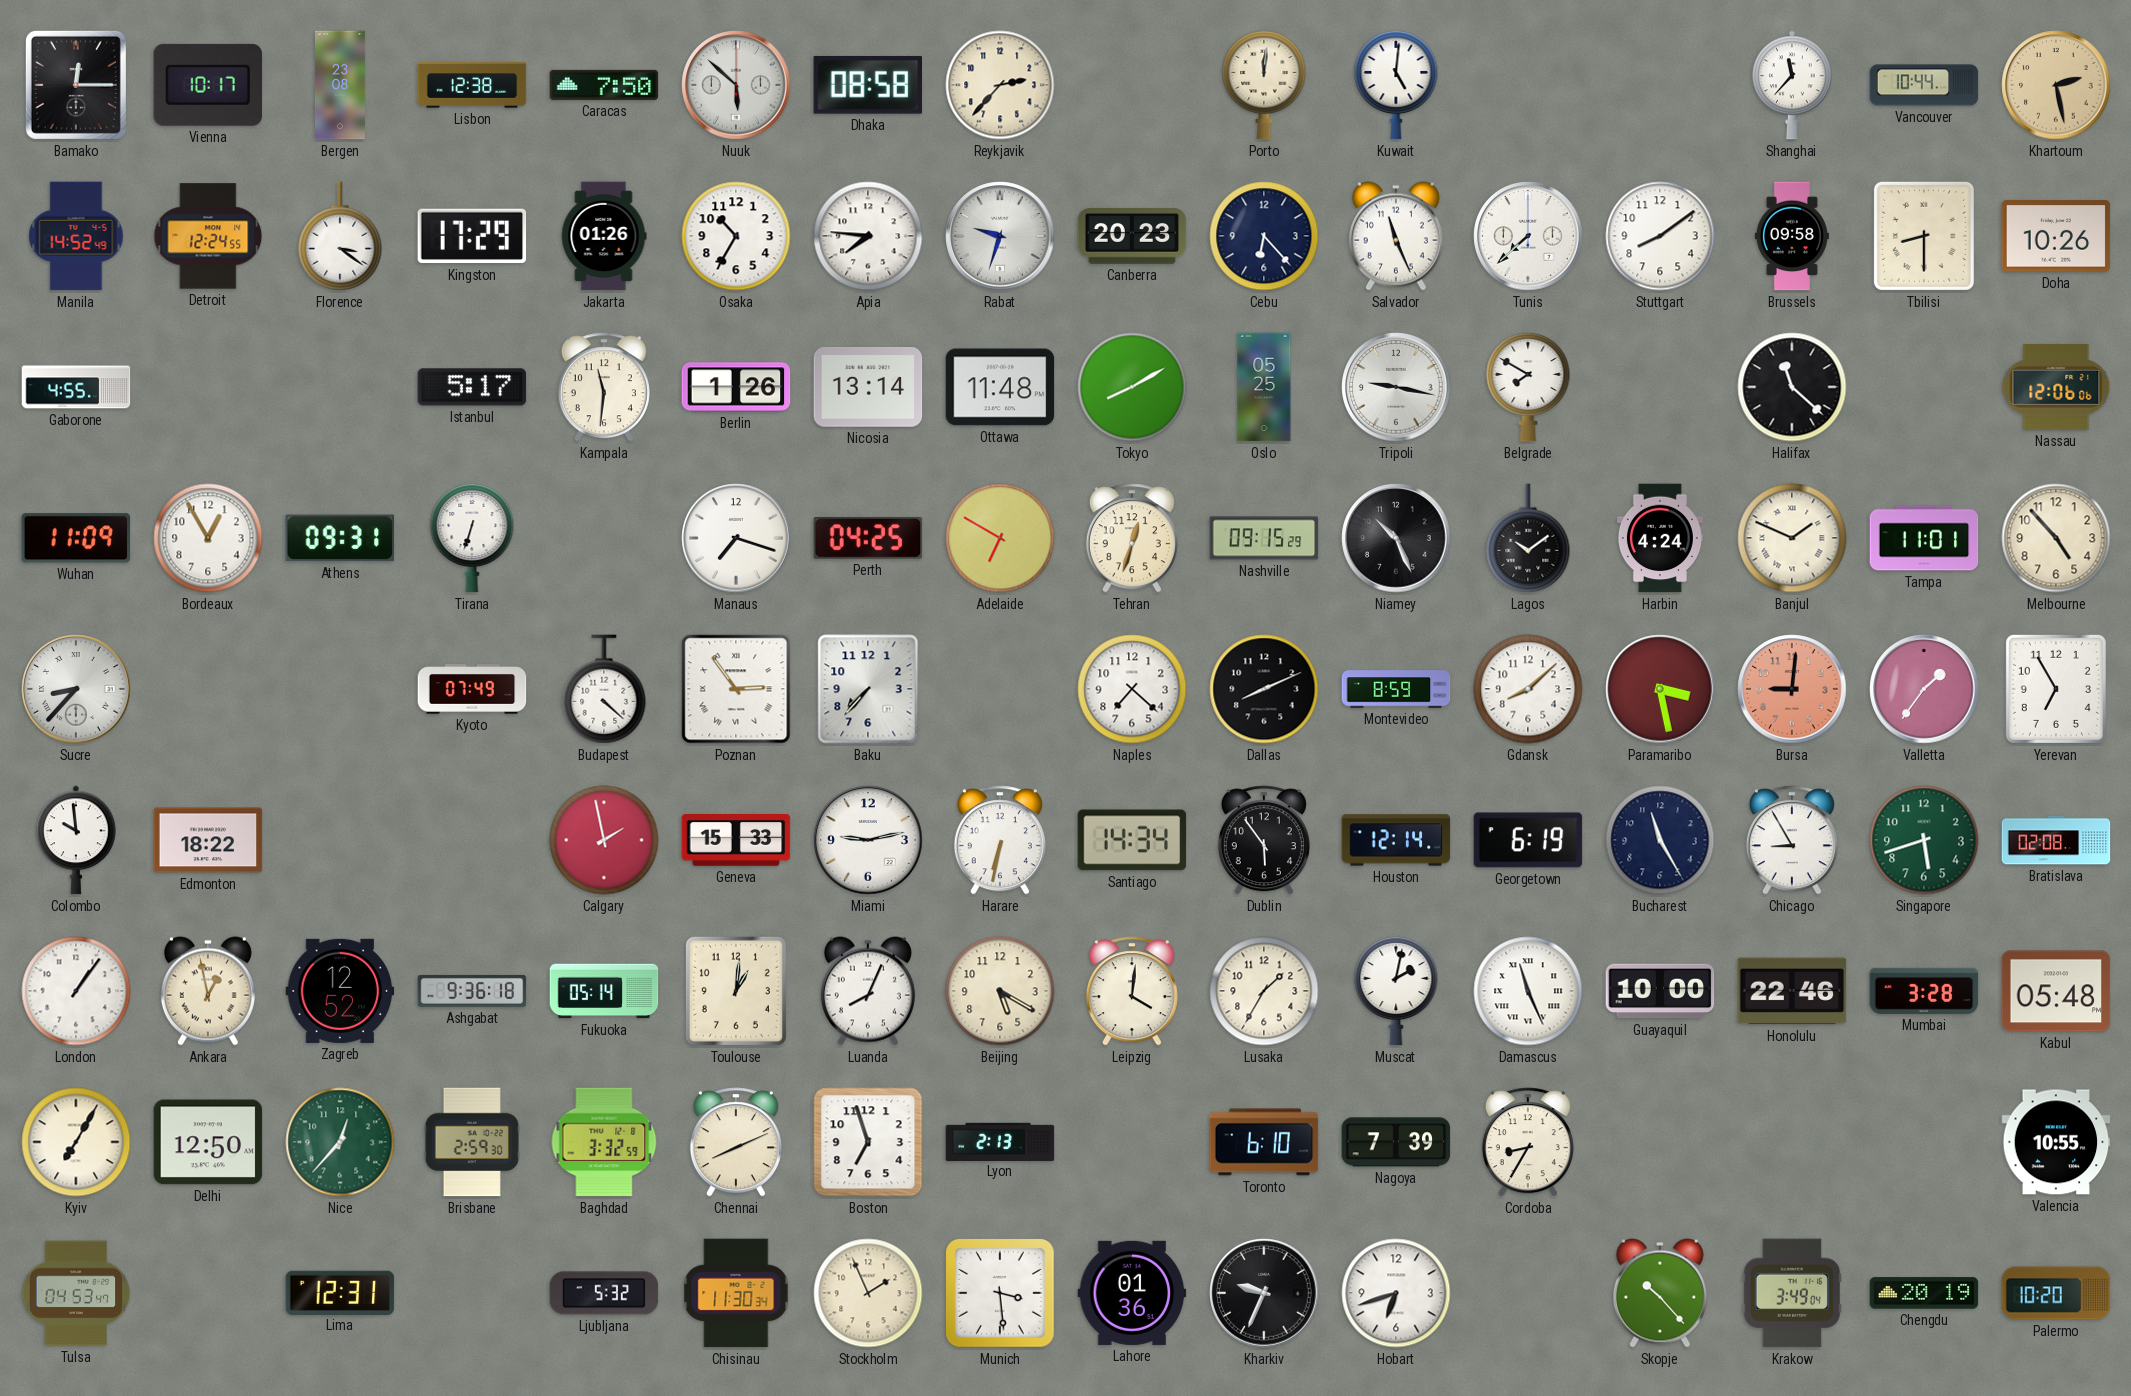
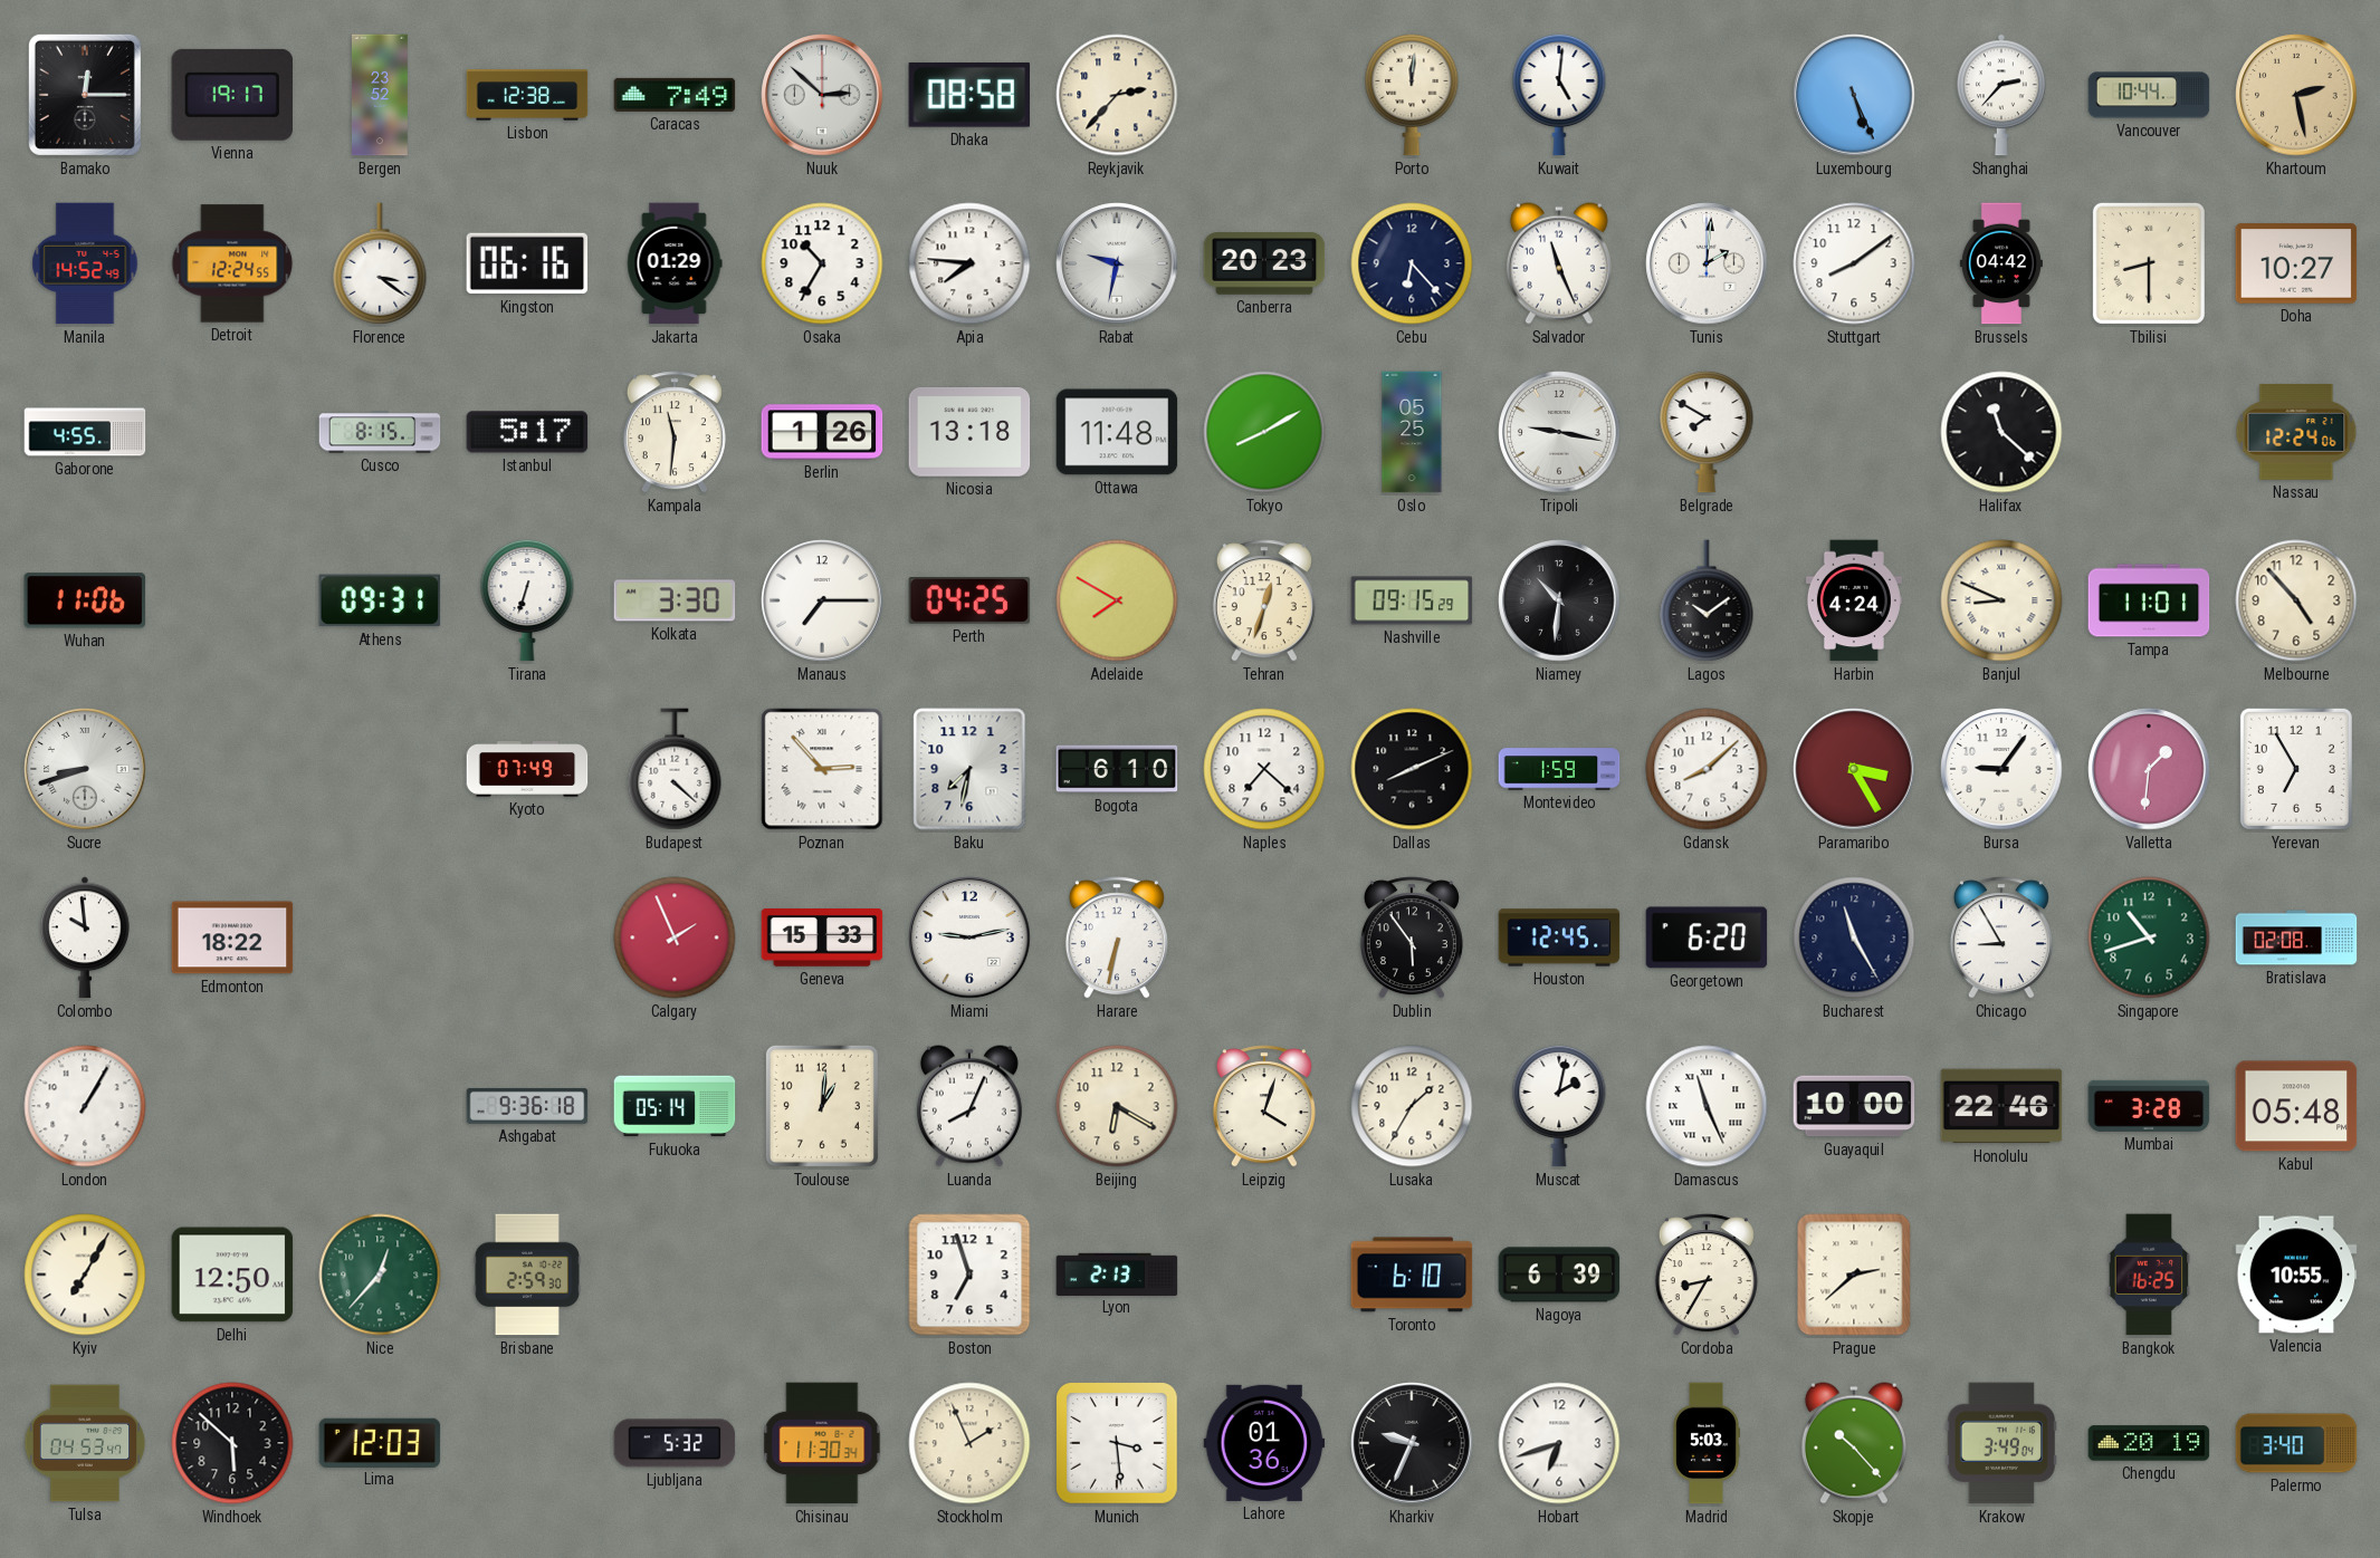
Vienna: 10:17 -> 19:17 (232, 95)
Bergen: 23:08 -> 23:52 (380, 95)
Caracas: 7:50 -> 7:49 (675, 95)
Nuuk: 5:52 -> 2:52 (822, 95)
Luxembourg: none -> 5:26 (1854, 95)
Shanghai: 11:37 -> 2:37 (2003, 95)
Kingston: 17:29 -> 06:16 (527, 263)
Jakarta: 01:26 -> 01:29 (675, 263)
Rabat: 9:33 -> 9:32 (1117, 263)
Tunis: 7:38 -> 2:01 (1707, 263)
Brussels: 09:58 -> 04:42 (2001, 263)
Doha: 10:26 -> 10:27 (2296, 263)
Cusco: none -> 8:15 (380, 432)
Nicosia: 13:14 -> 13:18 (969, 433)
Nassau: 12:06 -> 12:24 (2296, 432)
Wuhan: 11:09 -> 11:06 (85, 600)
Bordeaux: 12:55 -> none (208, 538)
Kolkata: none -> 3:30 (675, 600)
Manaus: 7:18 -> 7:15 (822, 600)
Adelaide: 6:50 -> 7:50 (1117, 600)
Niamey: 10:26 -> 10:31 (1559, 600)
Banjul: 1:49 -> 8:49 (2001, 600)
Sucre: 8:37 -> 8:42 (85, 769)
Poznan: 2:54 -> 2:53 (822, 769)
Baku: 7:37 -> 7:32 (969, 769)
Bogota: none -> 6:10 (1117, 769)
Montevideo: 8:59 -> 1:59 (1559, 769)
Paramaribo: 3:28 -> 3:25 (1854, 769)
Bursa: 9:01 -> 9:06 (2001, 769)
Bursa dial: salmon -> white (2001, 769)
Valletta: 1:36 -> 1:31 (2149, 769)
Calgary: 1:58 -> 1:56 (675, 937)
Santiago: 14:34 -> none (1132, 840)
Houston: 12:14 -> 12:45 (1559, 937)
Georgetown: 6:19 -> 6:20 (1707, 937)
Singapore: 5:42 -> 10:42 (2149, 937)
London: 1:06 -> 1:05 (85, 1106)
Ankara: 12:58 -> none (208, 991)
Zagreb: 12:52 -> none (340, 991)
Beijing: 5:20 -> 6:20 (1117, 1106)
Leipzig: 4:01 -> 4:03 (1264, 1106)
Baghdad: 3:32 -> none (604, 1142)
Chennai: 8:11 -> none (736, 1142)
Nagoya: 7:39 -> 6:39 (1559, 1275)
Prague: none -> 2:38 (1854, 1275)
Bangkok: none -> 16:25 (2149, 1275)
Windhoek: none -> 5:52 (232, 1443)
Lima: 12:31 -> 12:03 (380, 1442)
Madrid: none -> 5:03 (1707, 1443)
Palermo: 10:20 -> 3:40 (2296, 1443)
